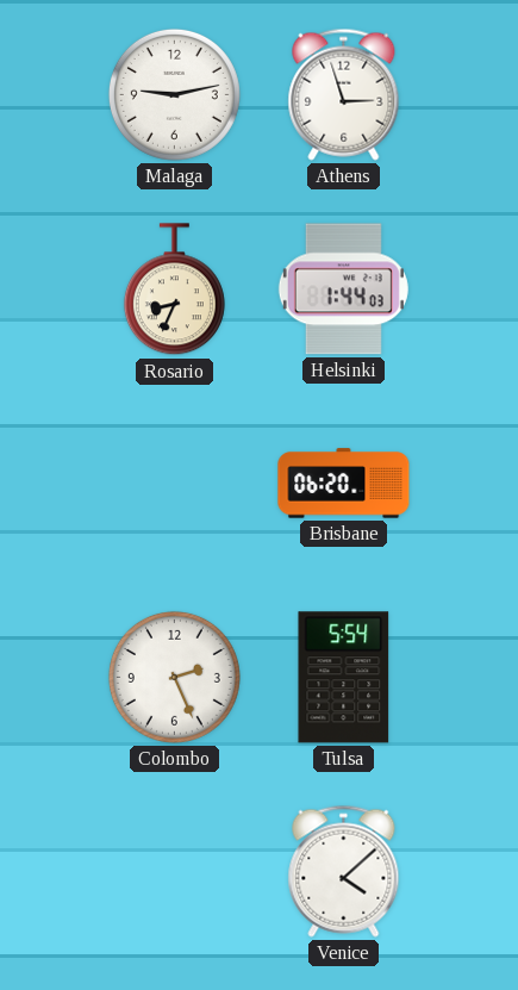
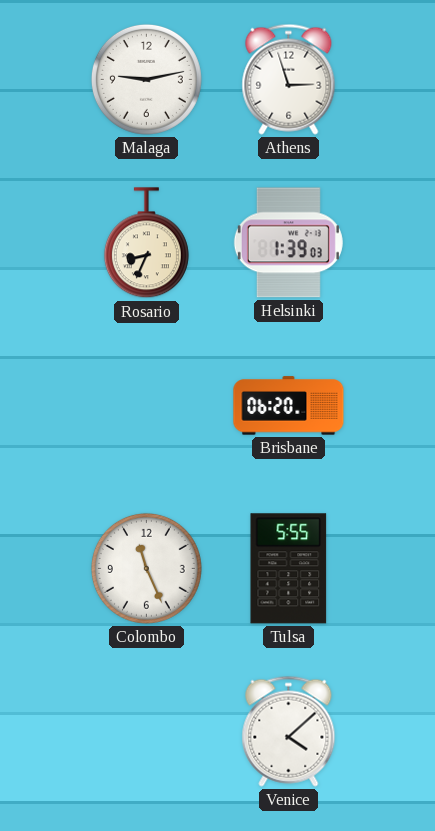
Helsinki: 1:44 -> 1:39 (288, 243)
Colombo: 2:26 -> 11:26 (146, 568)
Tulsa: 5:54 -> 5:55 (289, 569)
